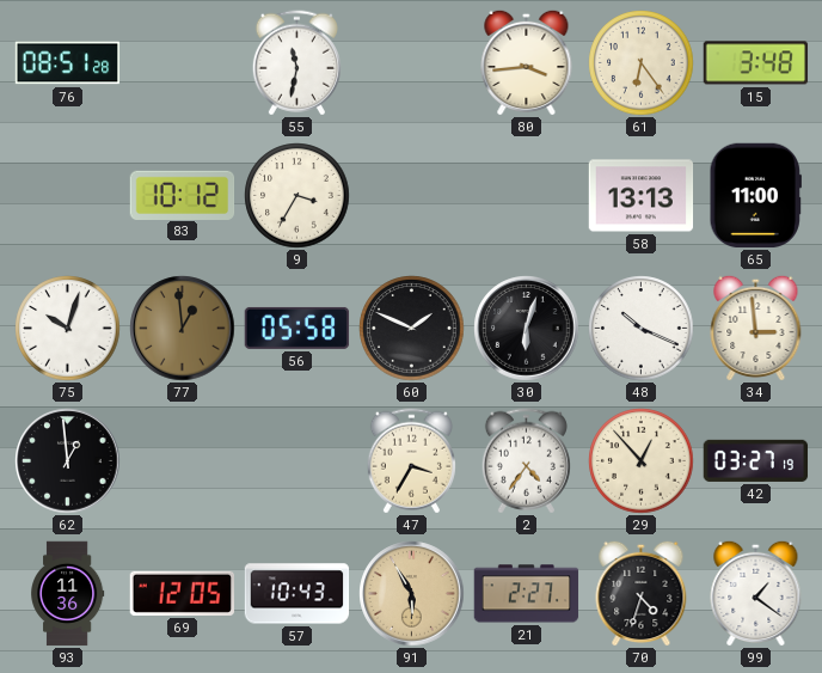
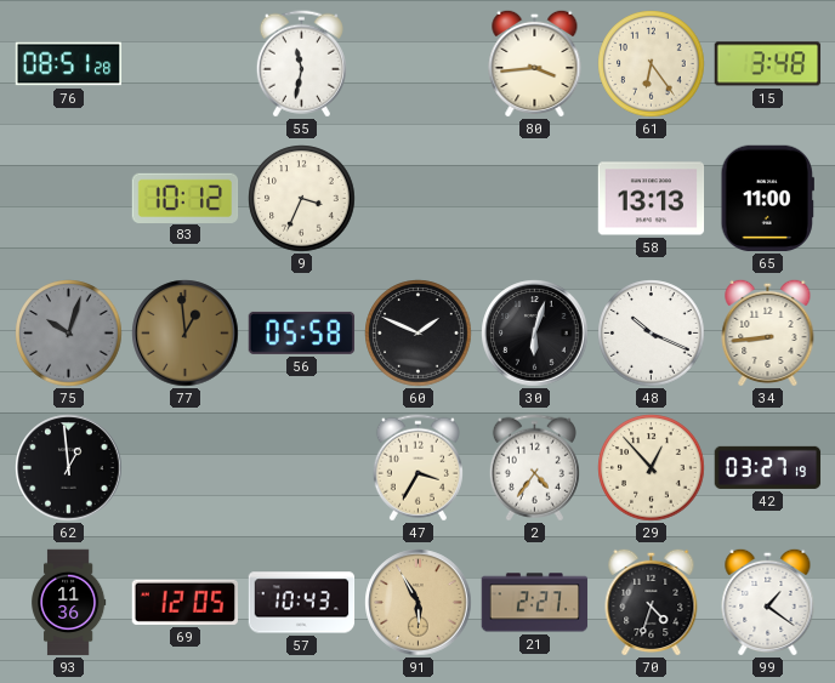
9: 3:35 -> 3:34 (302, 199)
75 dial: white -> grey (69, 334)
34: 2:59 -> 8:44 (768, 332)
